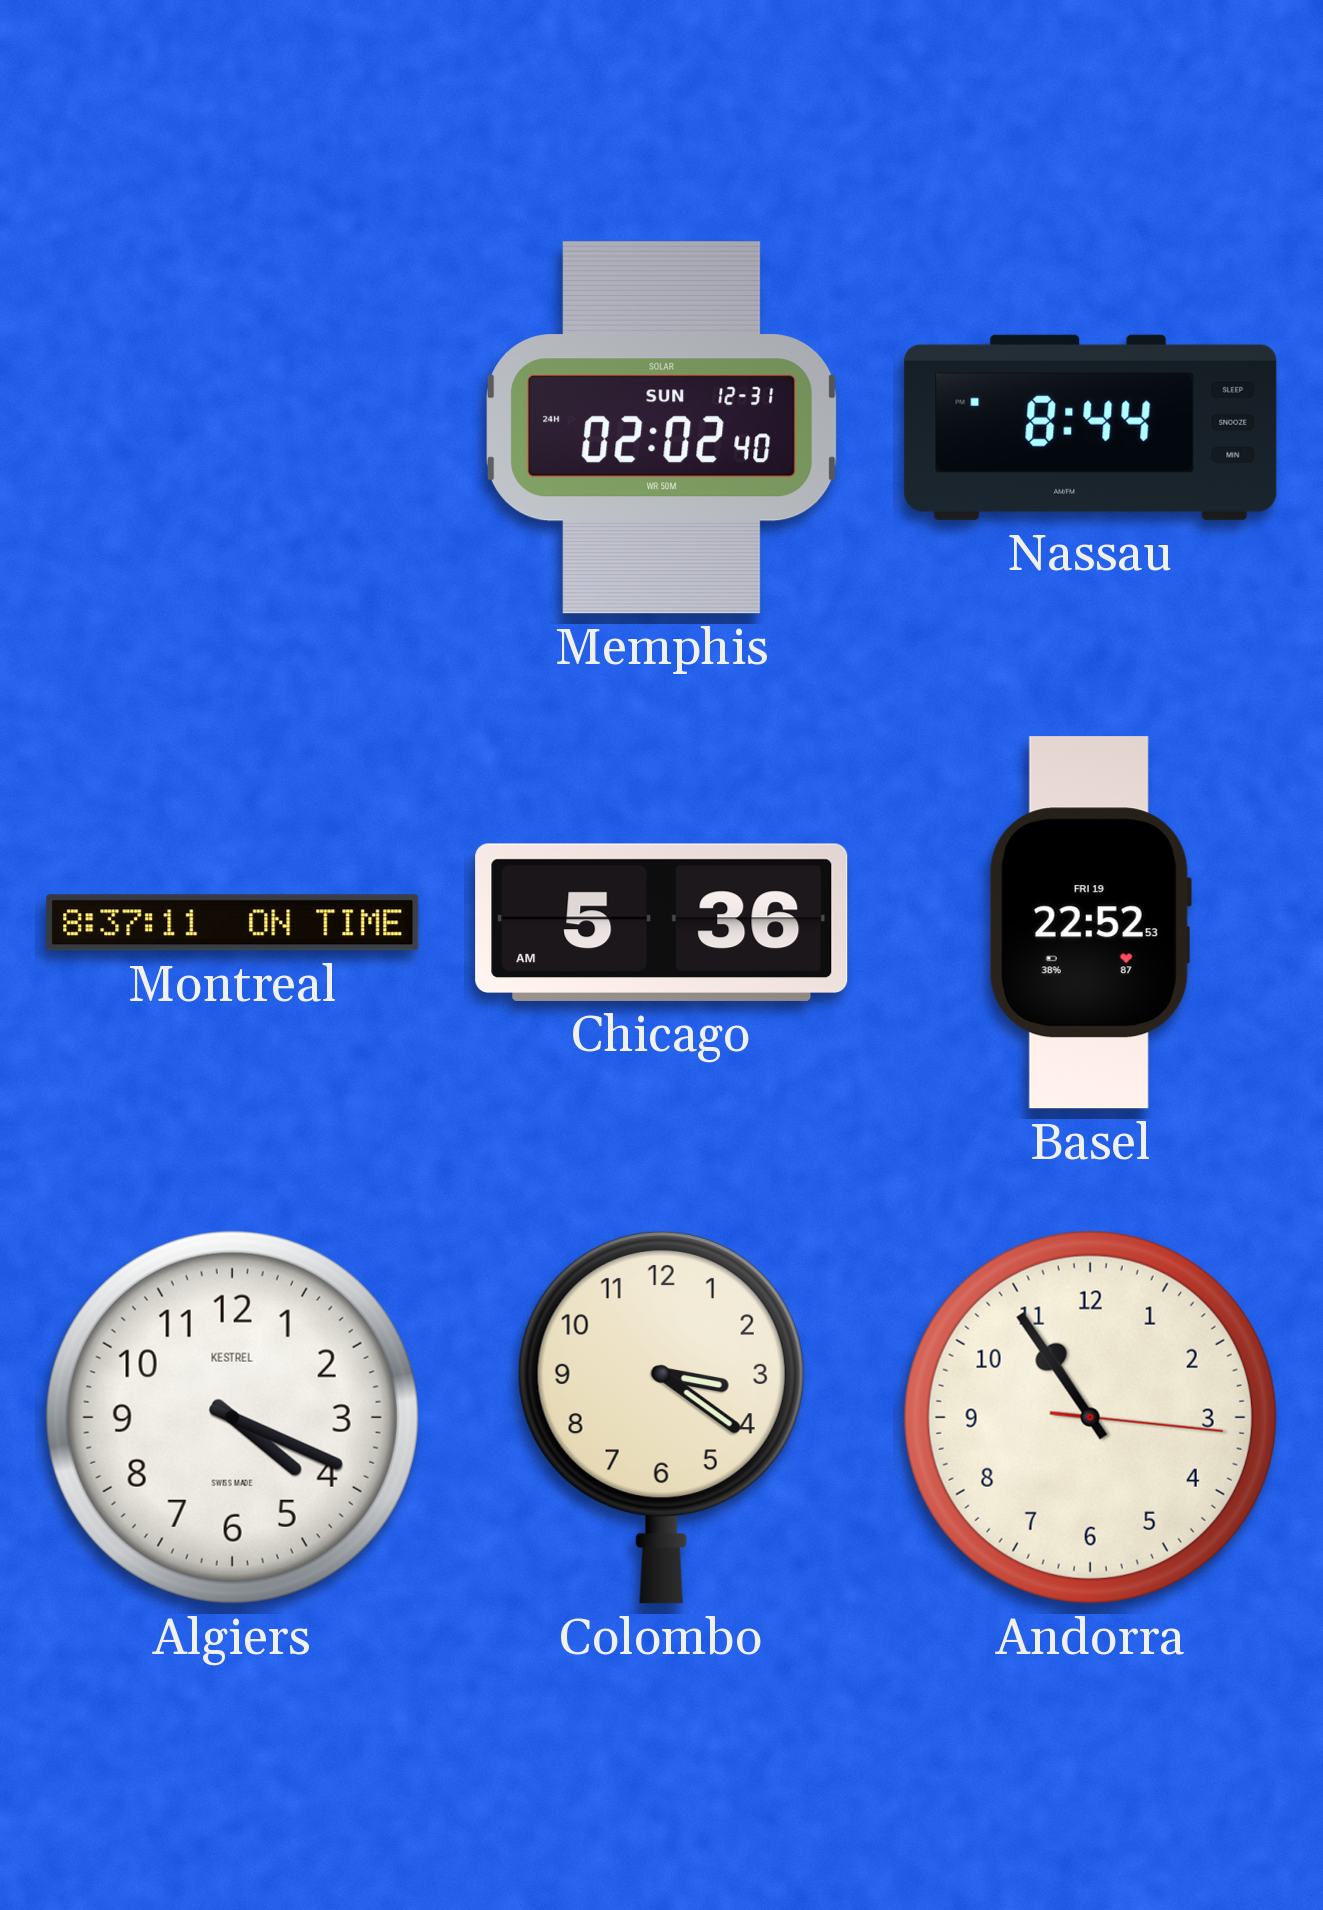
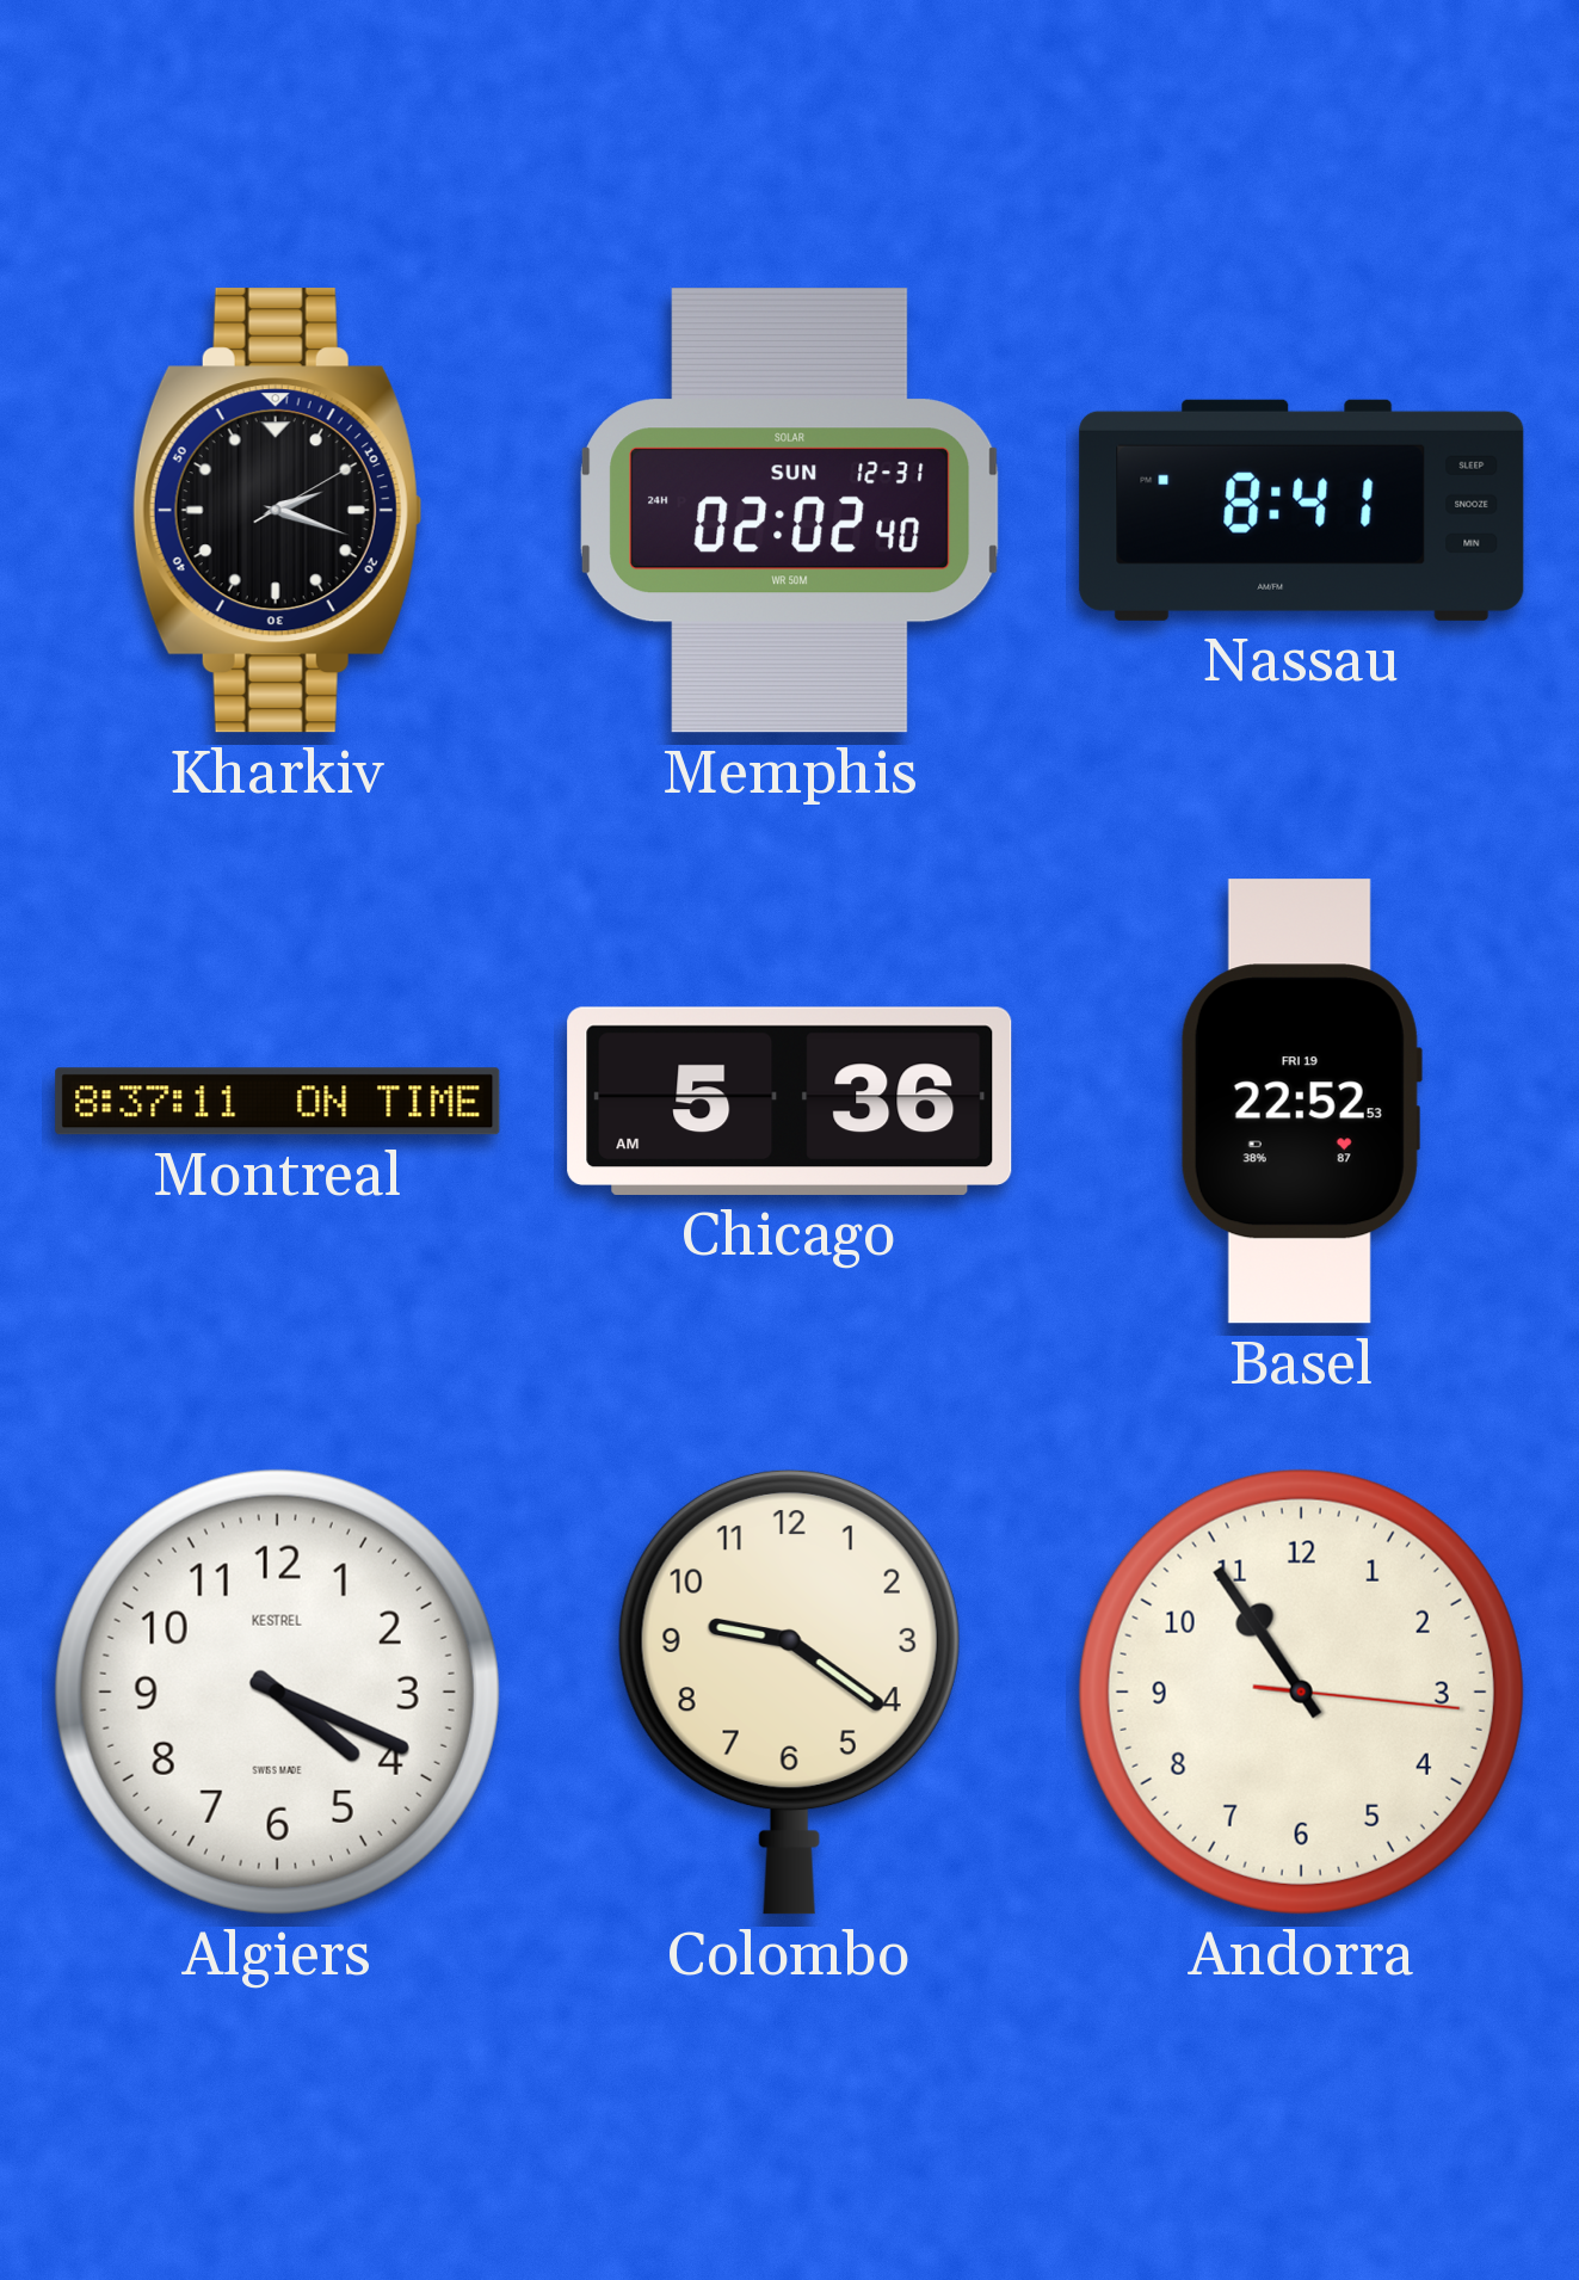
Kharkiv: none -> 2:18 (277, 511)
Nassau: 8:44 -> 8:41 (1302, 510)
Colombo: 3:21 -> 9:21 (789, 1691)
